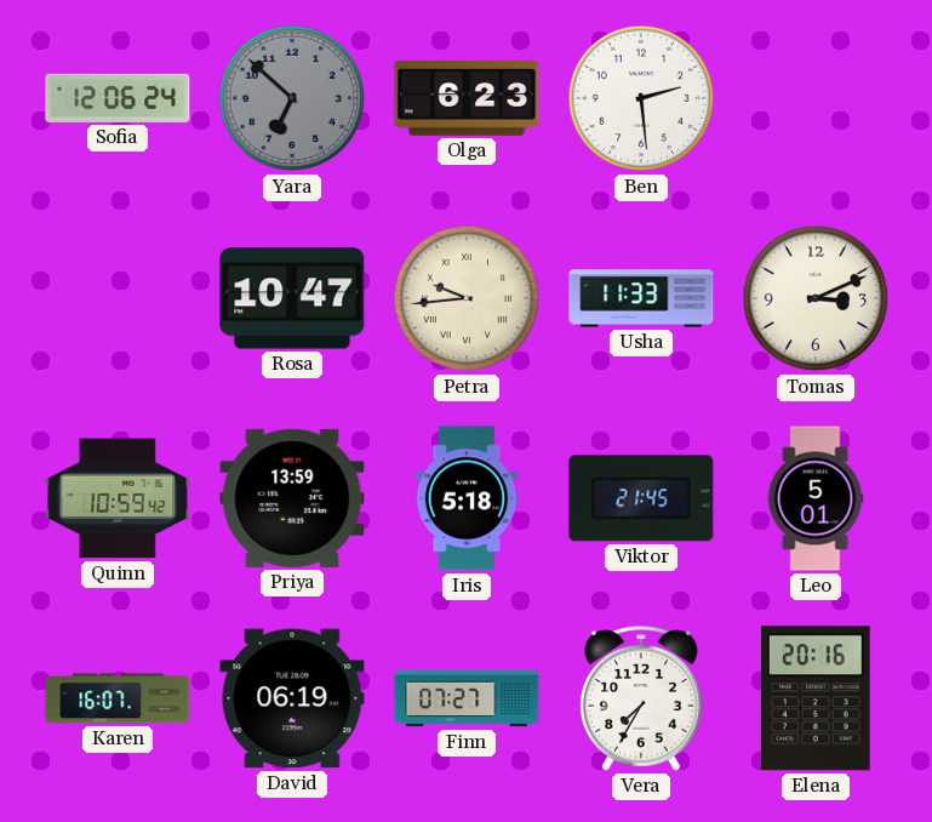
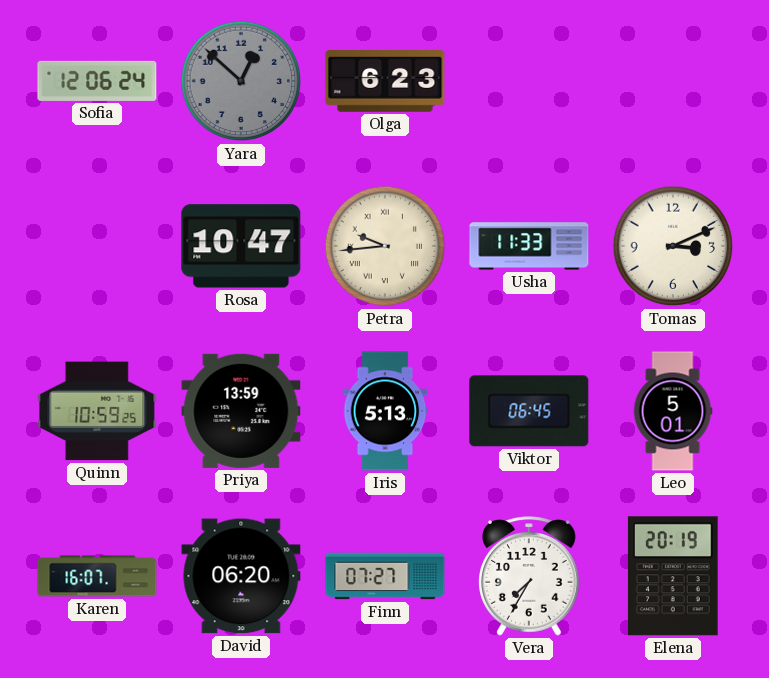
Yara: 6:52 -> 12:52 (241, 81)
Ben: 2:29 -> none (641, 98)
Quinn: 10:59:42 -> 10:59:25 (97, 411)
Iris: 5:18 -> 5:13 (385, 411)
Viktor: 21:45 -> 06:45 (529, 411)
David: 06:19 -> 06:20 (241, 576)
Elena: 20:16 -> 20:19 (673, 576)
